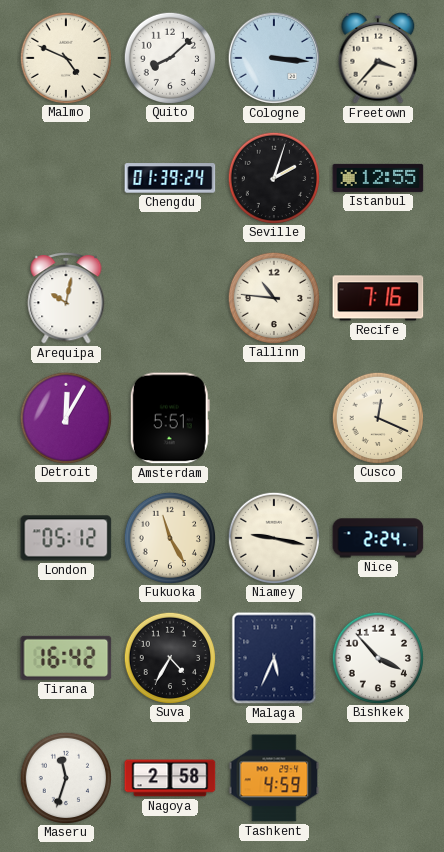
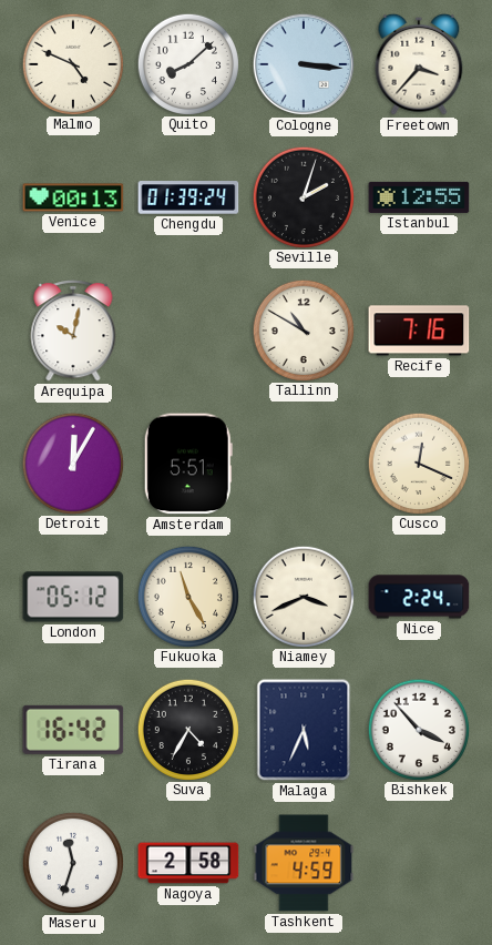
Venice: none -> 00:13 (73, 197)
Tallinn: 10:46 -> 10:50 (303, 329)
Niamey: 9:17 -> 3:41 (303, 596)
